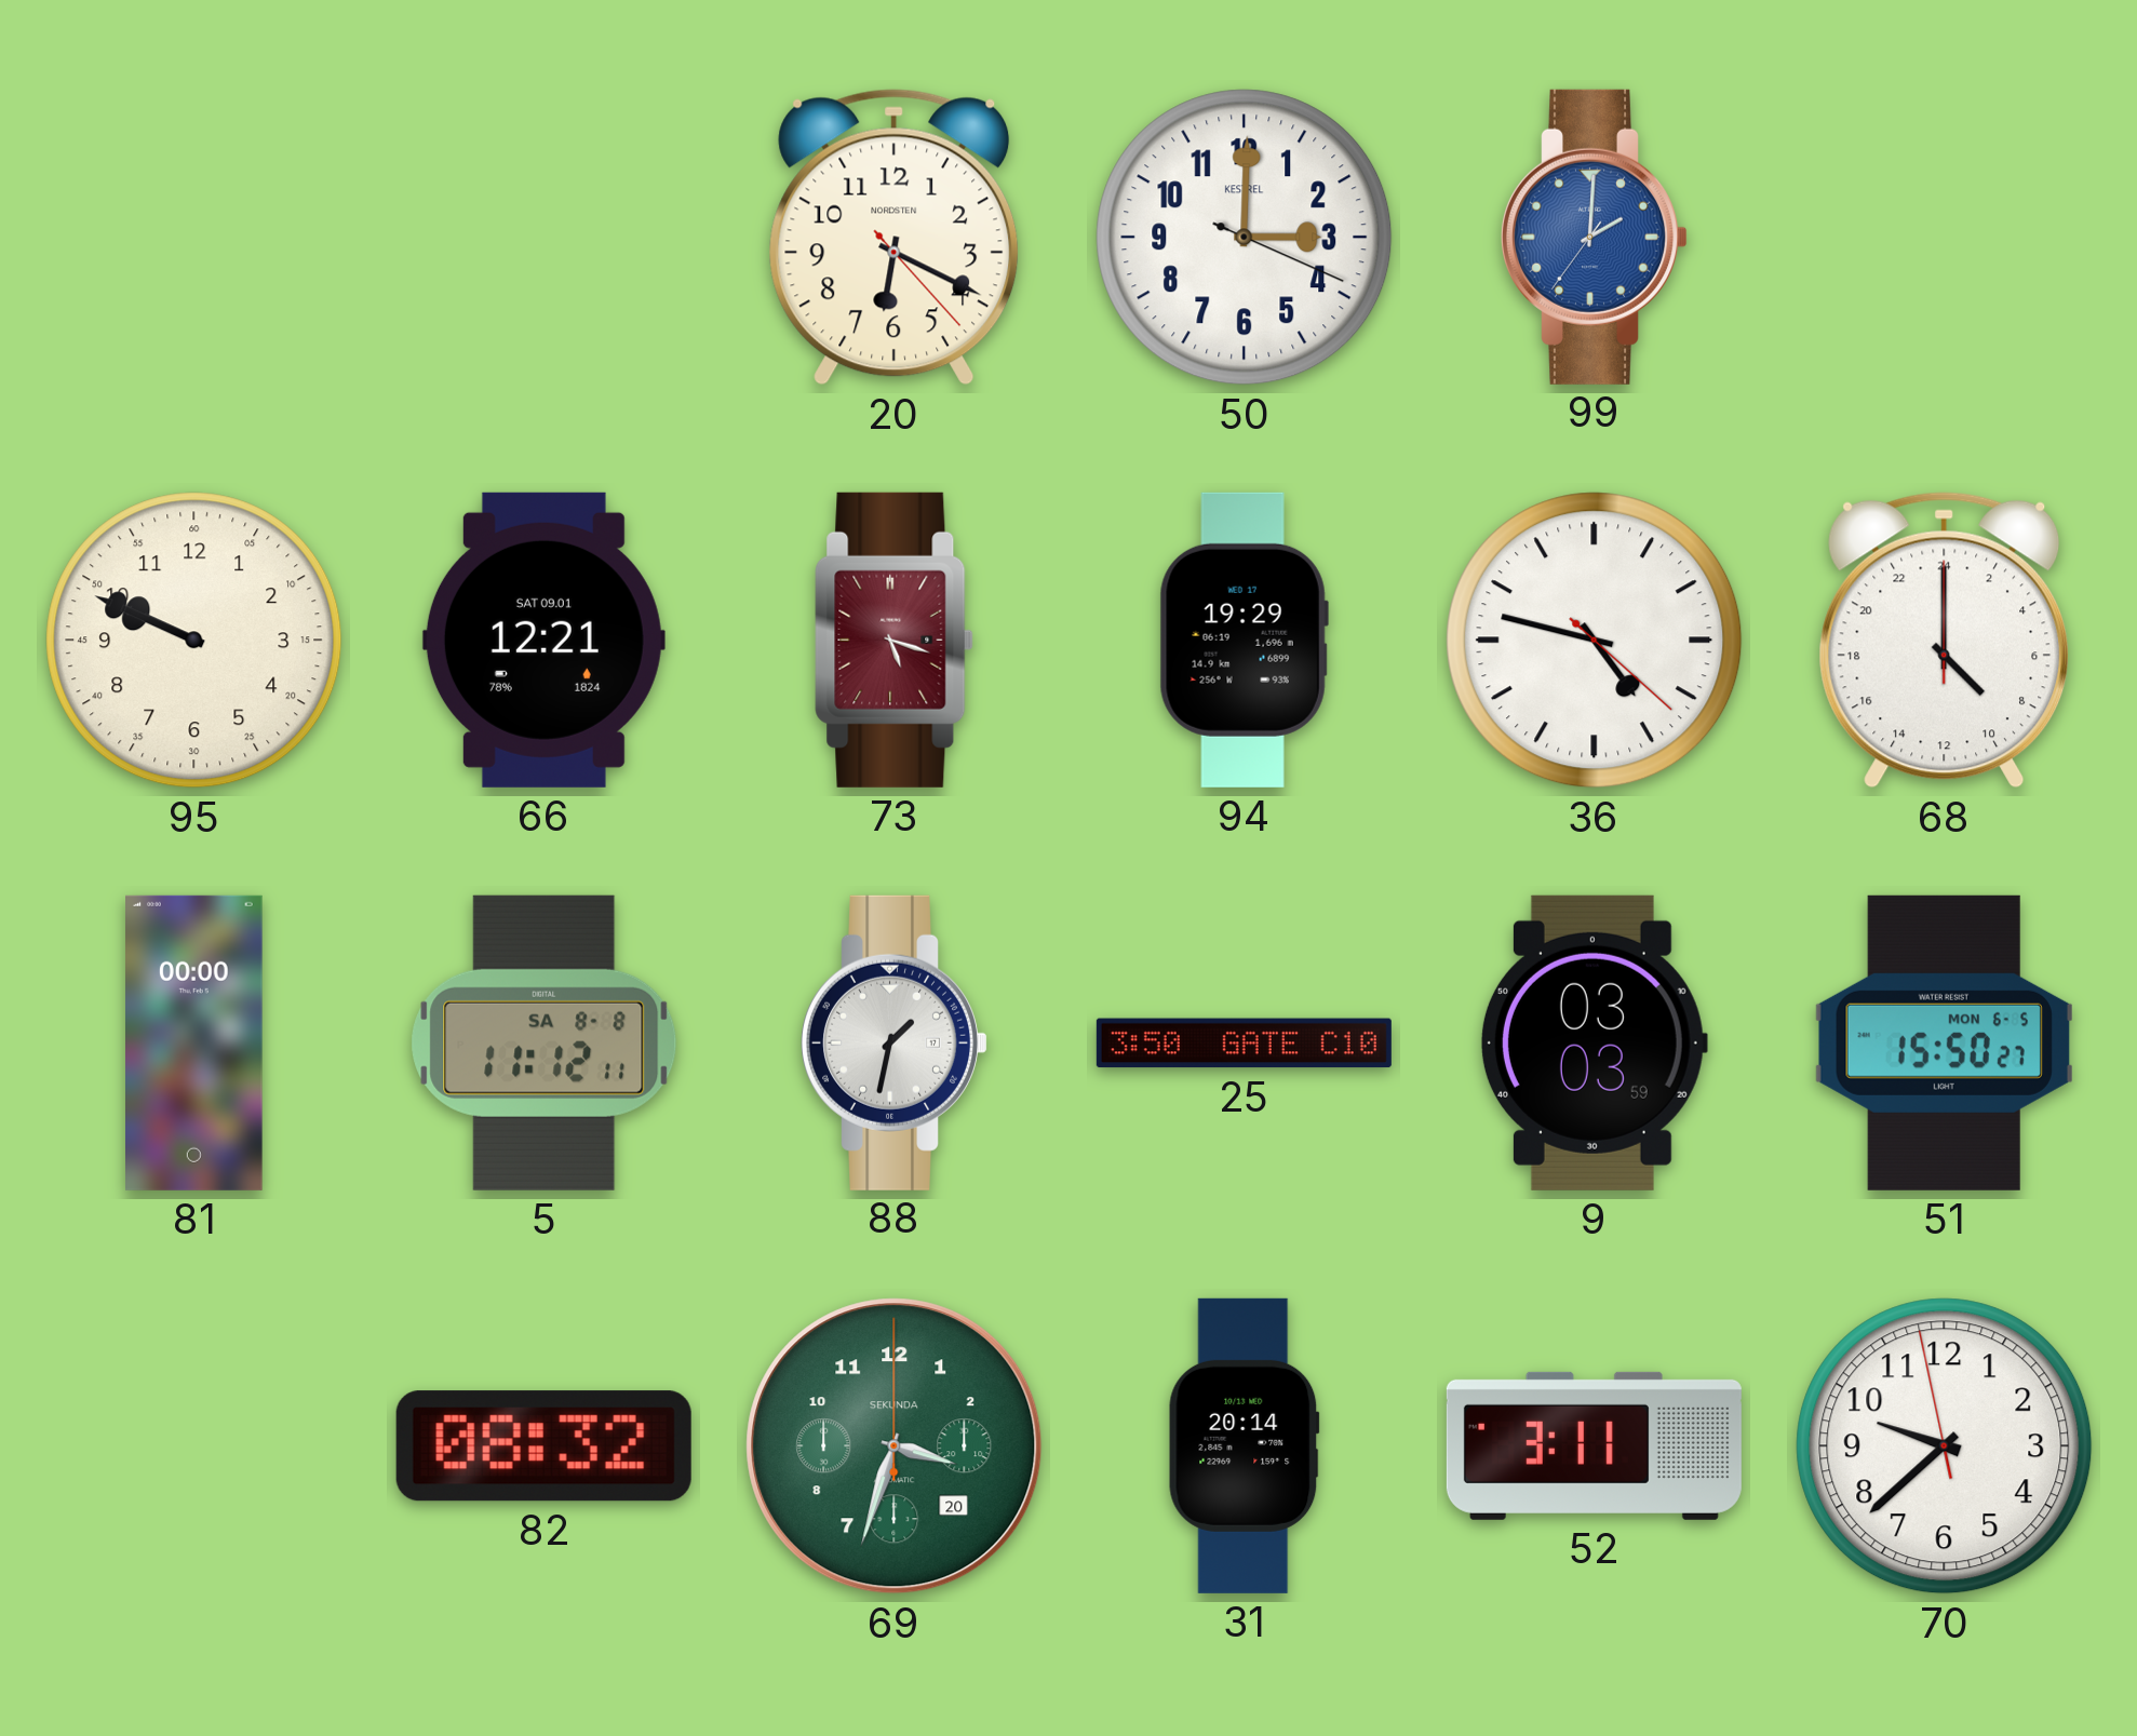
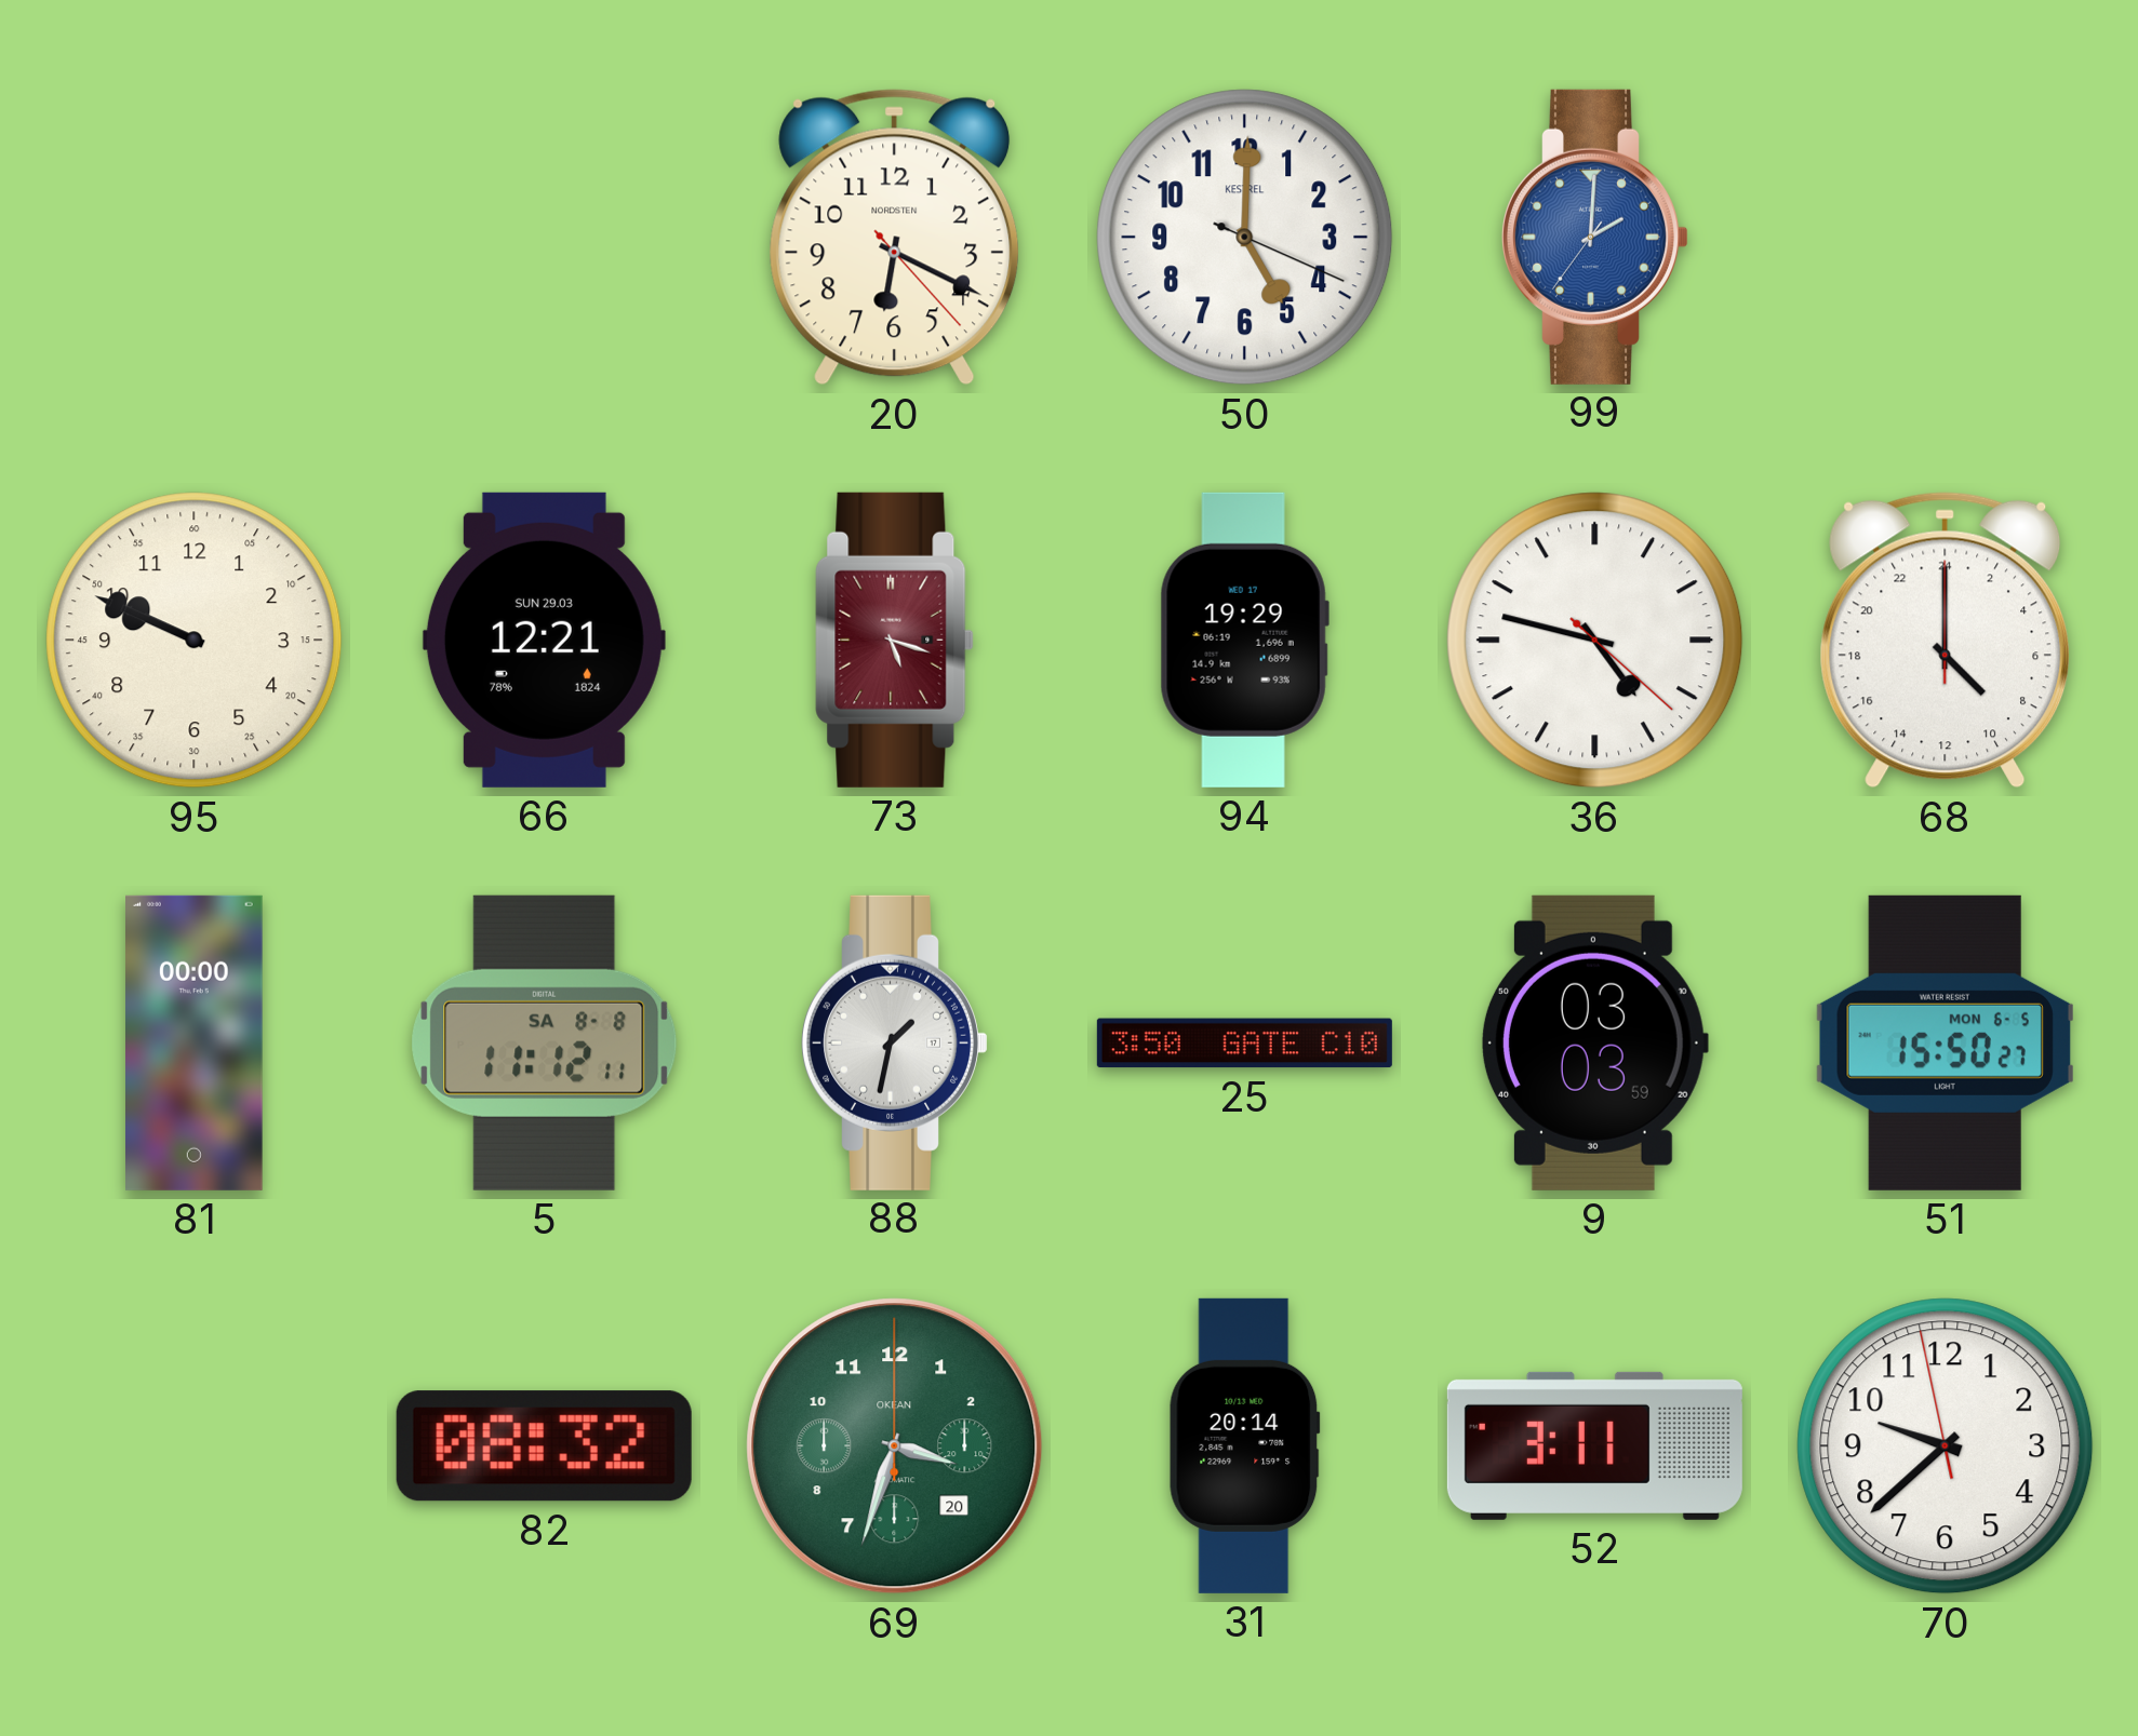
50: 3:00 -> 5:00 (1245, 238)
66 date: SAT 09.01 -> SUN 29.03 (544, 640)
69 brand: SEKUNDA -> OKEAN (895, 1446)
